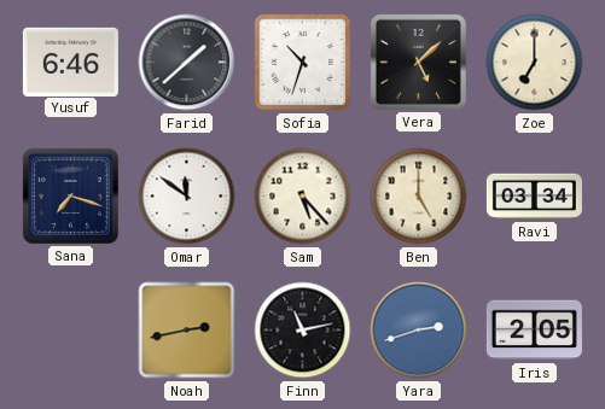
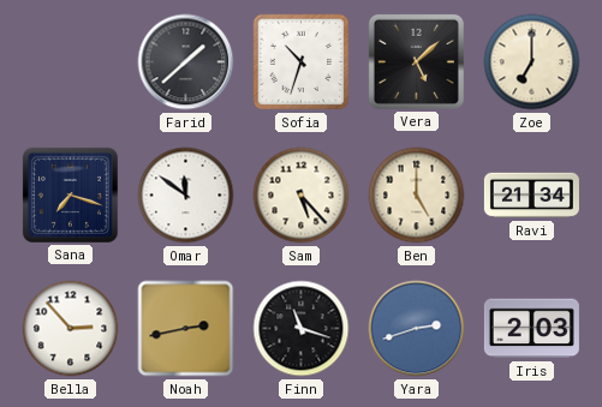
Yusuf: 6:46 -> none (70, 62)
Ravi: 03:34 -> 21:34 (531, 196)
Bella: none -> 2:53 (71, 329)
Finn: 11:13 -> 11:18 (302, 329)
Iris: 2:05 -> 2:03 (531, 329)
